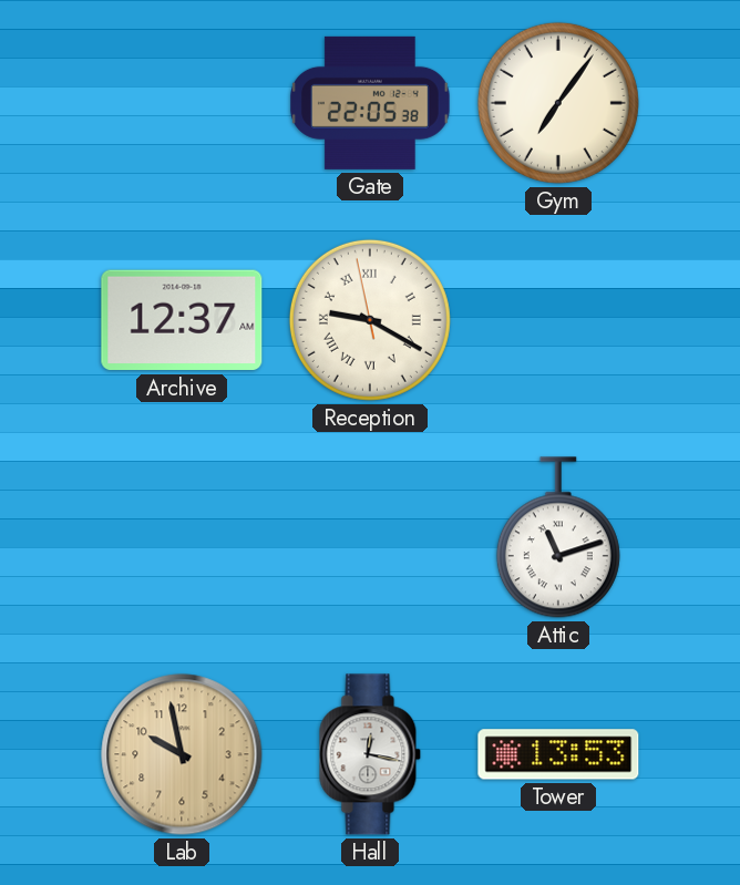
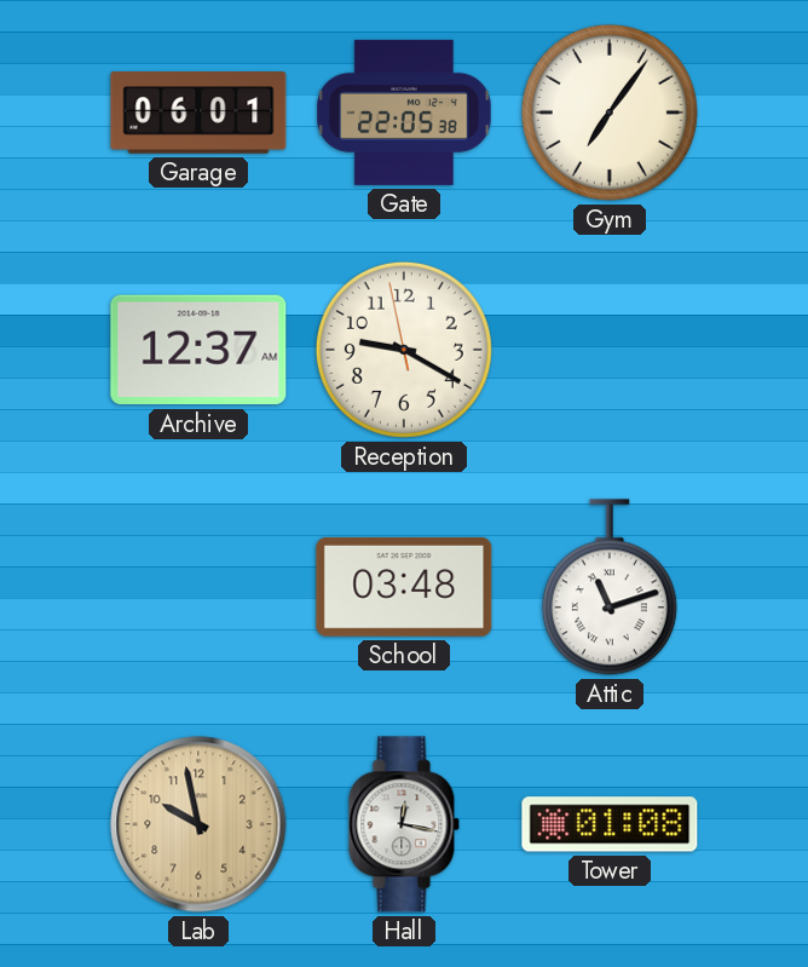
Garage: none -> 06:01 (198, 113)
Reception numerals: Roman -> Arabic (404, 350)
School: none -> 03:48 (404, 587)
Tower: 13:53 -> 01:08 (610, 824)
